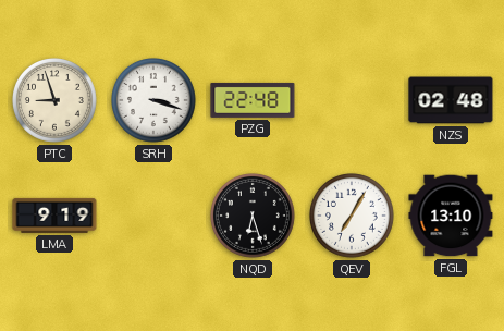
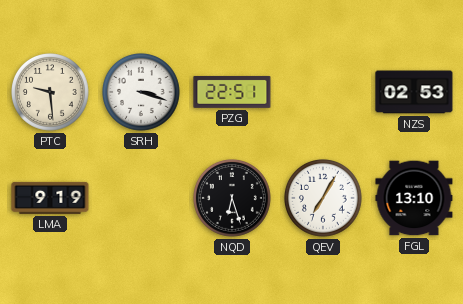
PTC: 8:57 -> 9:29 (51, 93)
PZG: 22:48 -> 22:51 (232, 92)
NZS: 02:48 -> 02:53 (414, 92)
